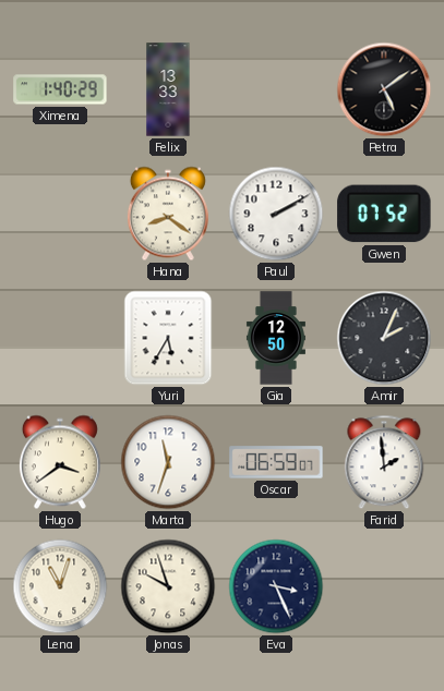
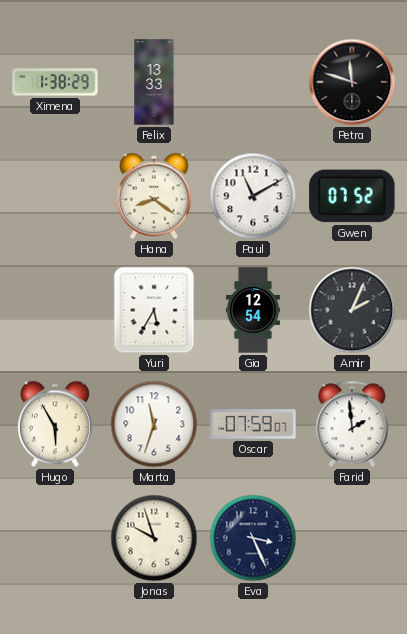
Ximena: 1:40 -> 1:38 (55, 82)
Petra: 5:09 -> 11:48 (352, 82)
Paul: 2:10 -> 11:10 (253, 196)
Gia: 12:50 -> 12:54 (253, 310)
Hugo: 3:39 -> 5:55 (55, 424)
Oscar: 06:59 -> 07:59 (253, 424)
Lena: 11:03 -> none (60, 586)
